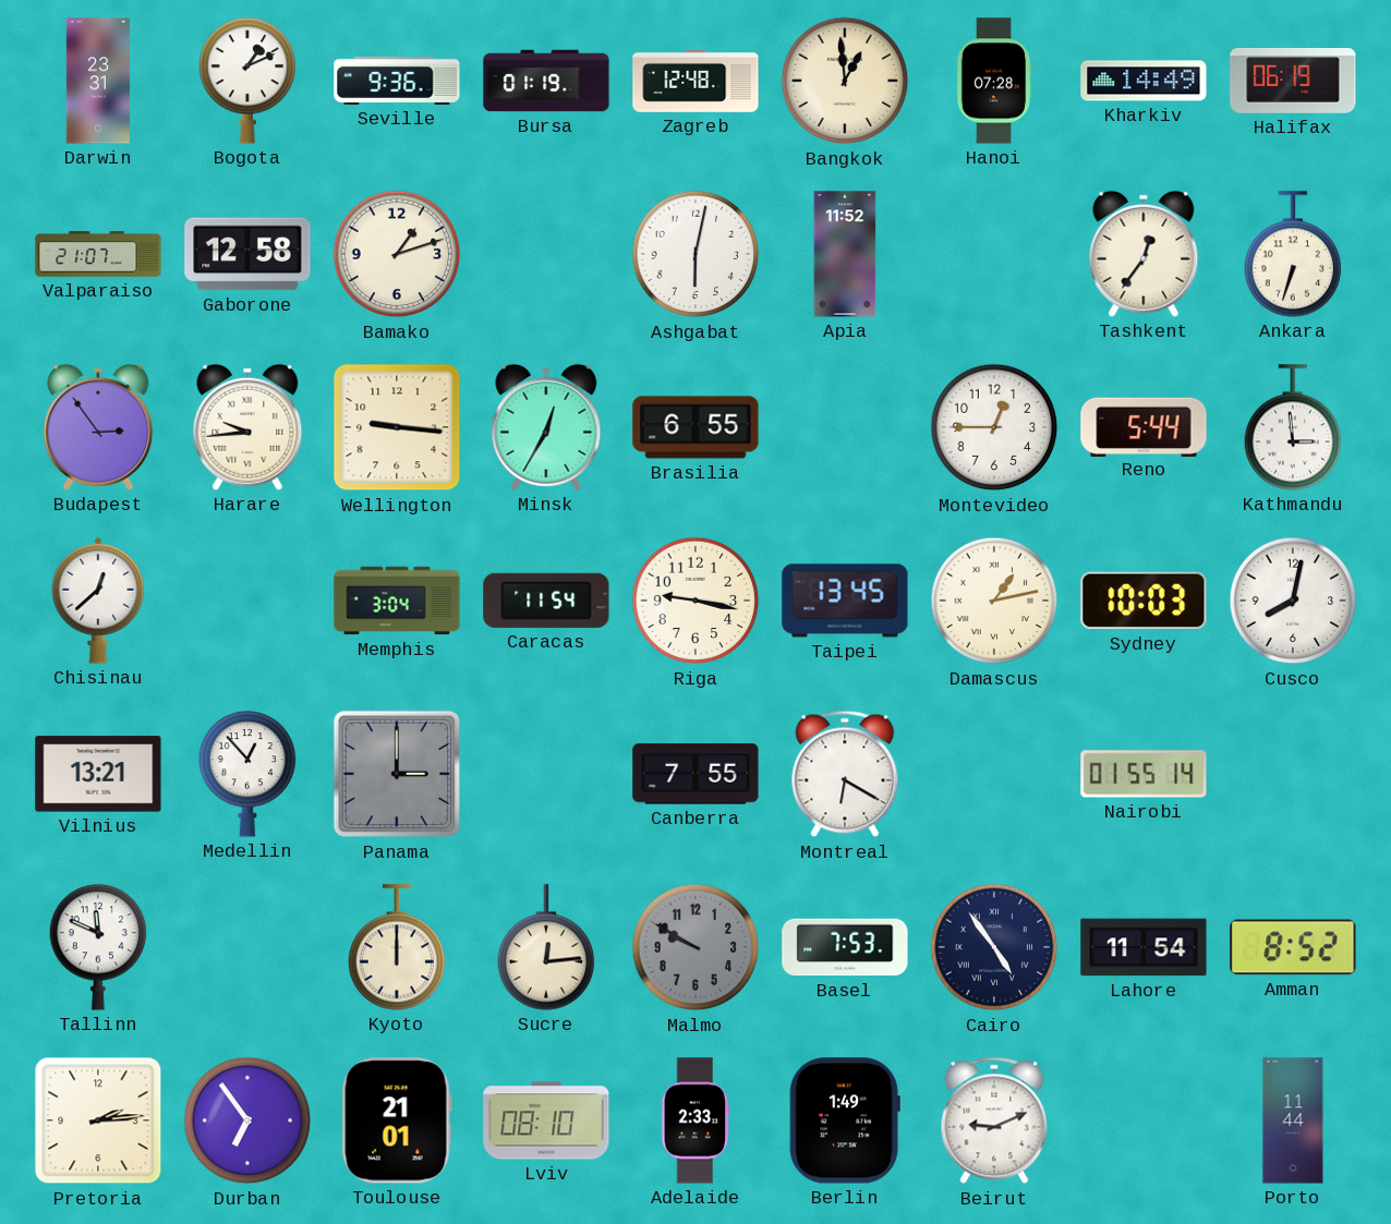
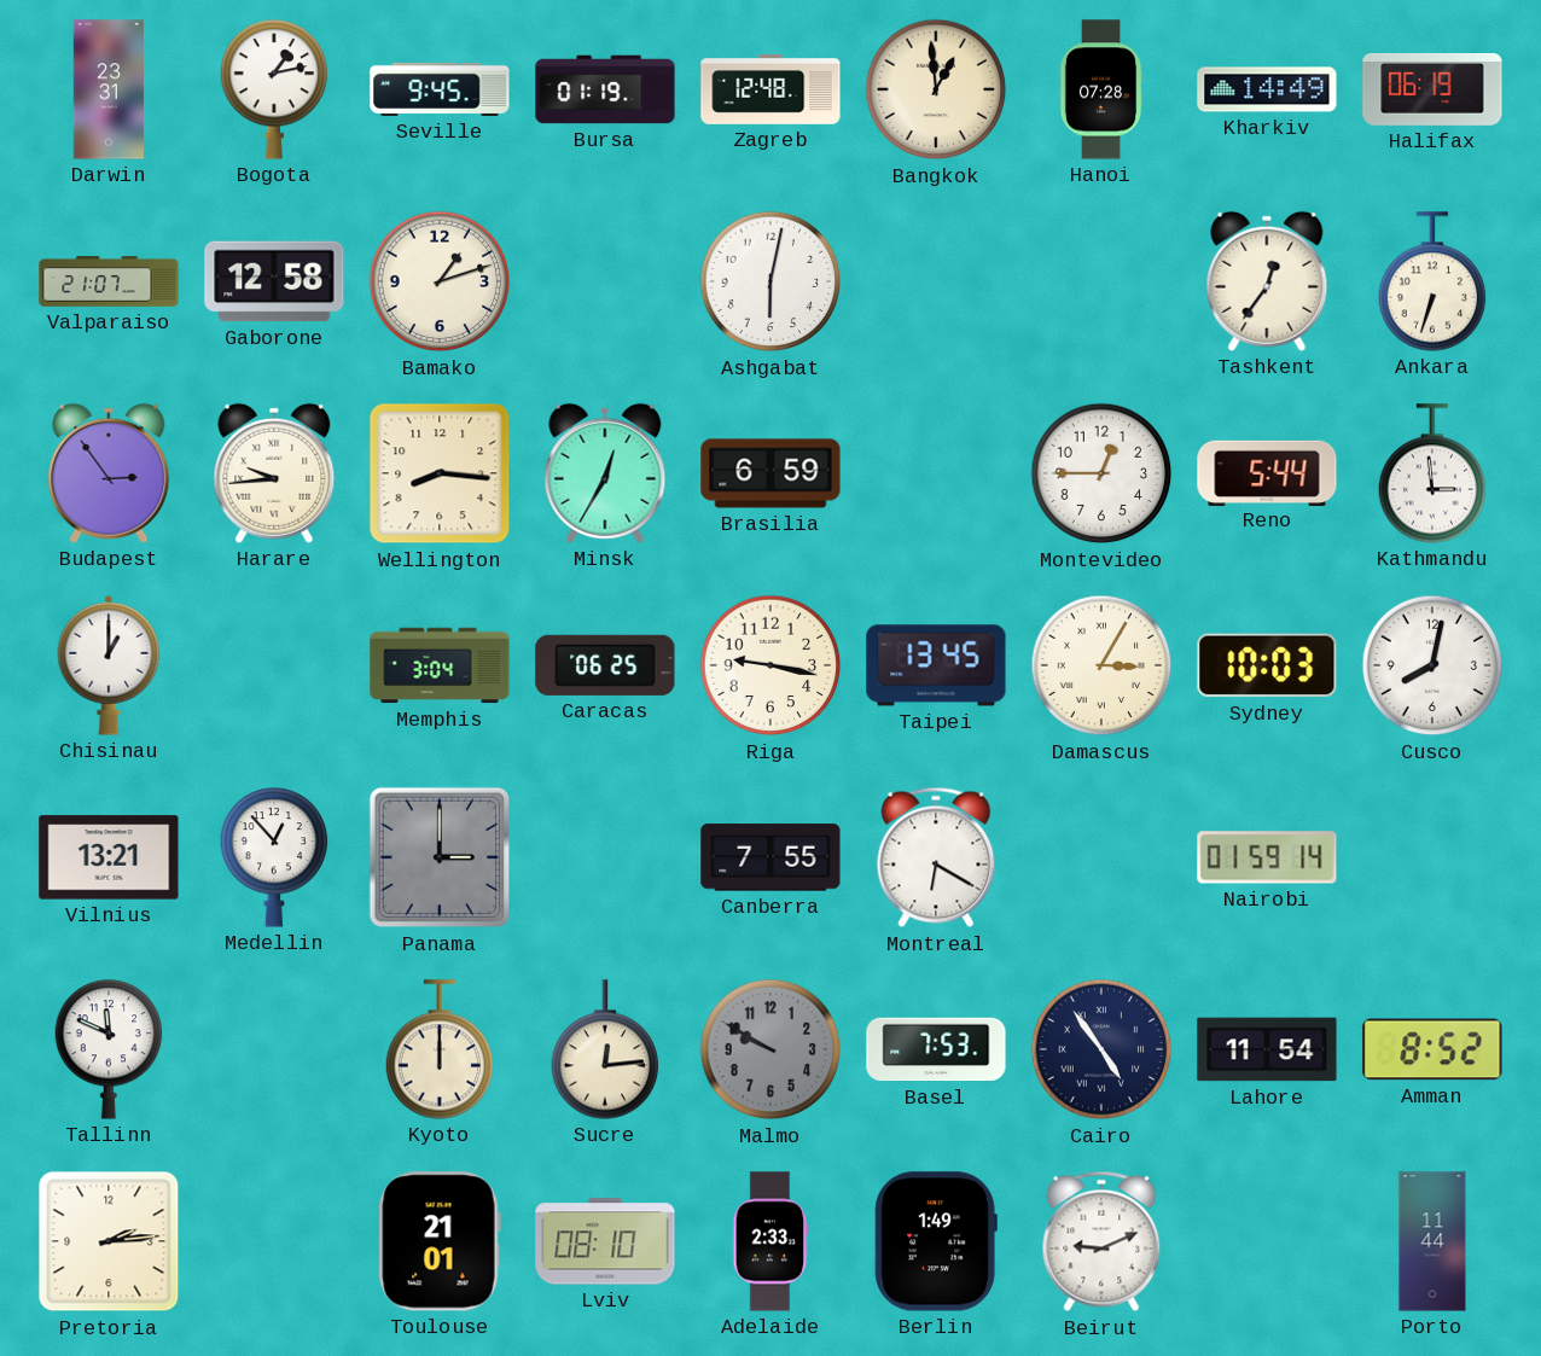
Bogota: 1:11 -> 1:13 (274, 89)
Seville: 9:36 -> 9:45 (440, 89)
Apia: 11:52 -> none (845, 254)
Wellington: 9:16 -> 8:16 (440, 473)
Brasilia: 6:55 -> 6:59 (770, 473)
Chisinau: 12:38 -> 1:00 (109, 665)
Caracas: 11:54 -> 06:25 (605, 665)
Damascus: 1:13 -> 3:05 (1101, 665)
Nairobi: 01:55 -> 01:59 (1267, 857)
Durban: 6:54 -> none (247, 1120)
